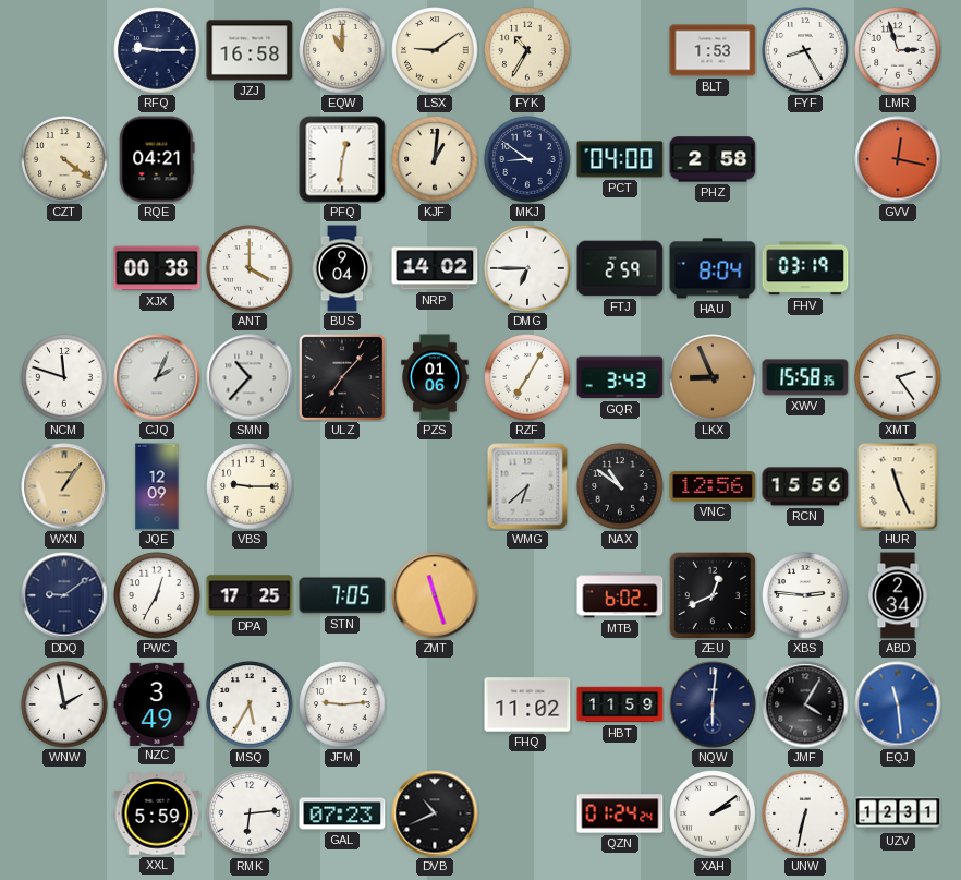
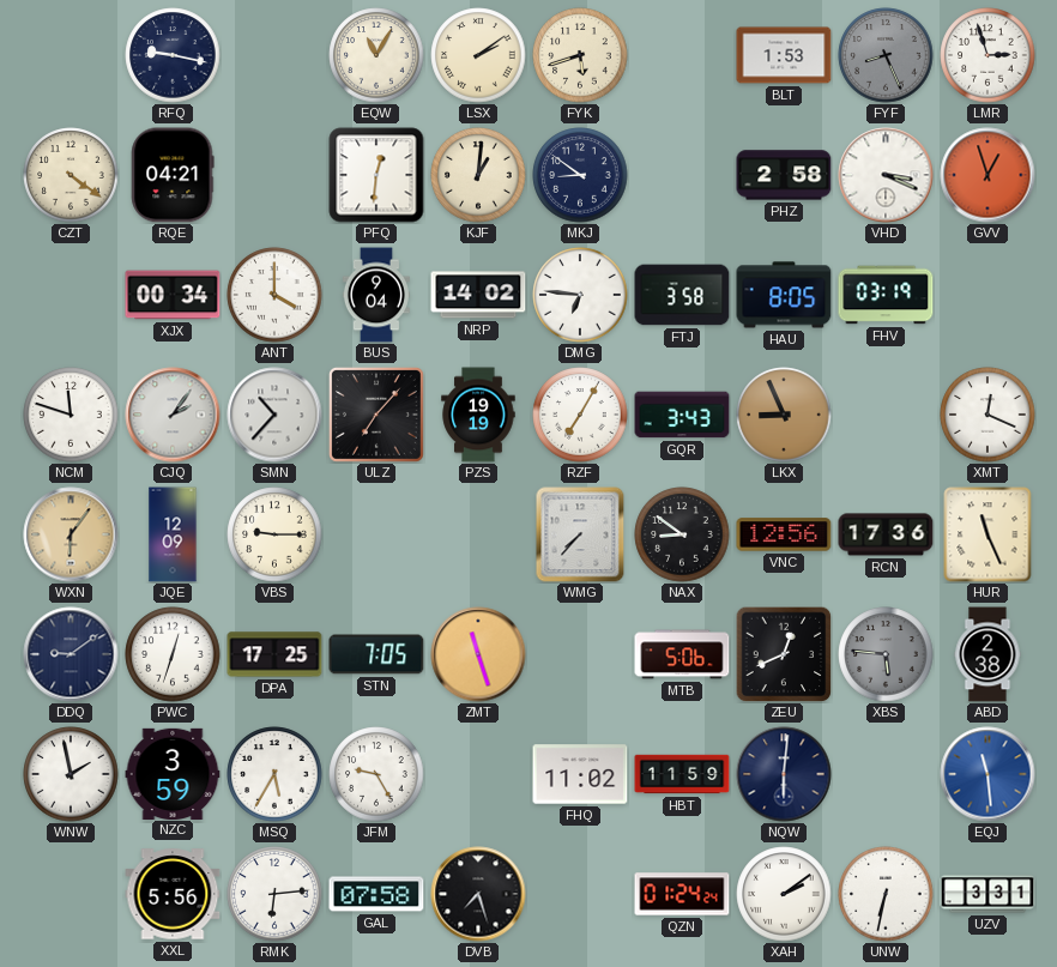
RFQ: 9:15 -> 9:17 (173, 55)
JZJ: 16:58 -> none (250, 50)
EQW: 11:00 -> 11:05 (376, 55)
LSX: 9:09 -> 2:09 (478, 55)
FYK: 10:35 -> 5:42 (580, 55)
FYF: 8:25 -> 8:26 (886, 55)
FYF dial: white -> grey (886, 55)
PCT: 04:00 -> none (620, 159)
VHD: none -> 3:19 (886, 175)
GVV: 12:17 -> 12:57 (987, 175)
XJX: 00:38 -> 00:34 (173, 295)
DMG: 6:45 -> 6:46 (580, 295)
FTJ: 2:59 -> 3:58 (682, 295)
HAU: 8:04 -> 8:05 (784, 295)
CJQ: 2:04 -> 2:06 (173, 415)
PZS: 01:06 -> 19:19 (478, 415)
XWV: 15:58 -> none (805, 377)
XMT: 2:24 -> 12:19 (987, 415)
WXN: 1:06 -> 6:06 (71, 534)
WMG: 6:38 -> 7:37 (580, 534)
NAX: 10:51 -> 8:51 (682, 534)
RCN: 15:56 -> 17:36 (886, 534)
PWC: 12:35 -> 12:33 (173, 654)
MTB: 6:02 -> 5:06 (682, 654)
XBS: 2:46 -> 5:46 (886, 654)
XBS dial: white -> grey (886, 654)
ABD: 2:34 -> 2:38 (987, 654)
NZC: 3:49 -> 3:59 (173, 773)
JFM: 9:14 -> 9:25 (376, 774)
JMF: 4:05 -> none (805, 704)
XXL: 5:59 -> 5:56 (173, 894)
GAL: 07:23 -> 07:58 (376, 894)
DVB: 10:41 -> 7:27 (478, 894)
UZV: 12:31 -> 3:31 (987, 894)
